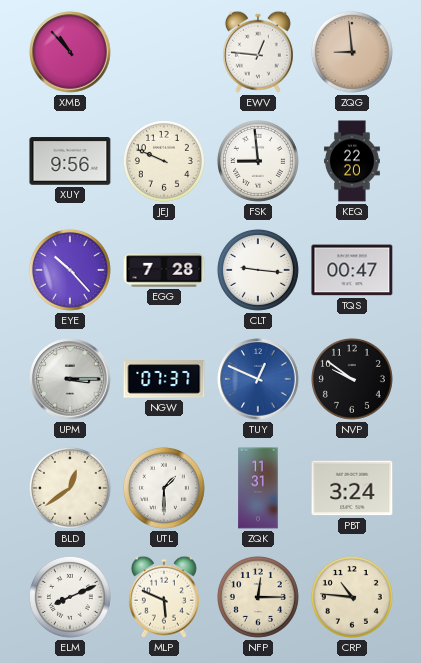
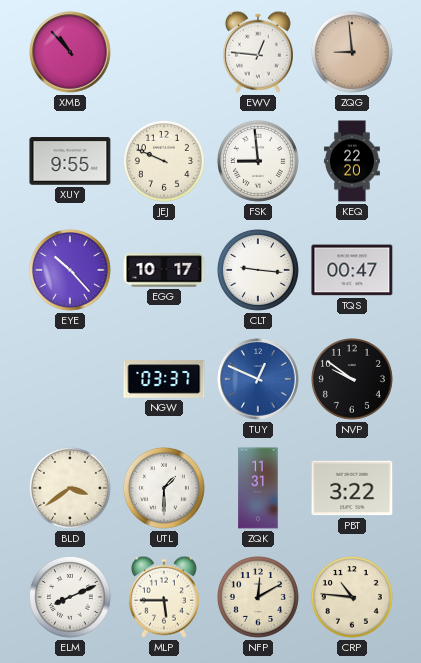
XUY: 9:56 -> 9:55 (70, 161)
EGG: 7:28 -> 10:17 (164, 270)
UPM: 3:15 -> none (70, 379)
NGW: 07:37 -> 03:37 (164, 379)
BLD: 12:39 -> 3:39 (70, 488)
PBT: 3:24 -> 3:22 (352, 488)
MLP: 5:49 -> 5:45 (164, 597)
NFP: 12:15 -> 12:10 (258, 597)
